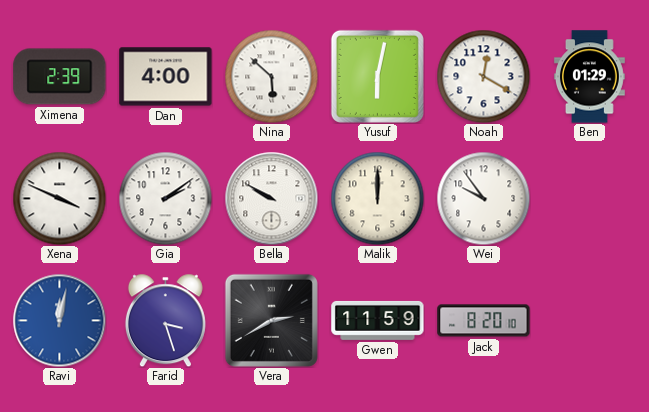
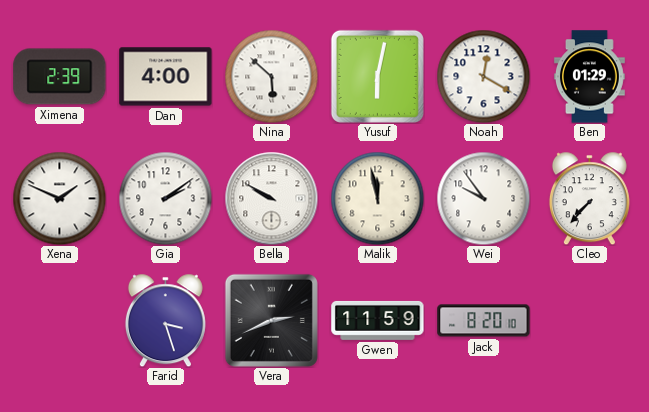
Xena: 3:49 -> 1:49 (59, 198)
Malik: 12:00 -> 11:58 (377, 198)
Cleo: none -> 7:37 (589, 198)
Ravi: 12:02 -> none (59, 320)
Vera: 2:40 -> 2:41 (271, 320)
